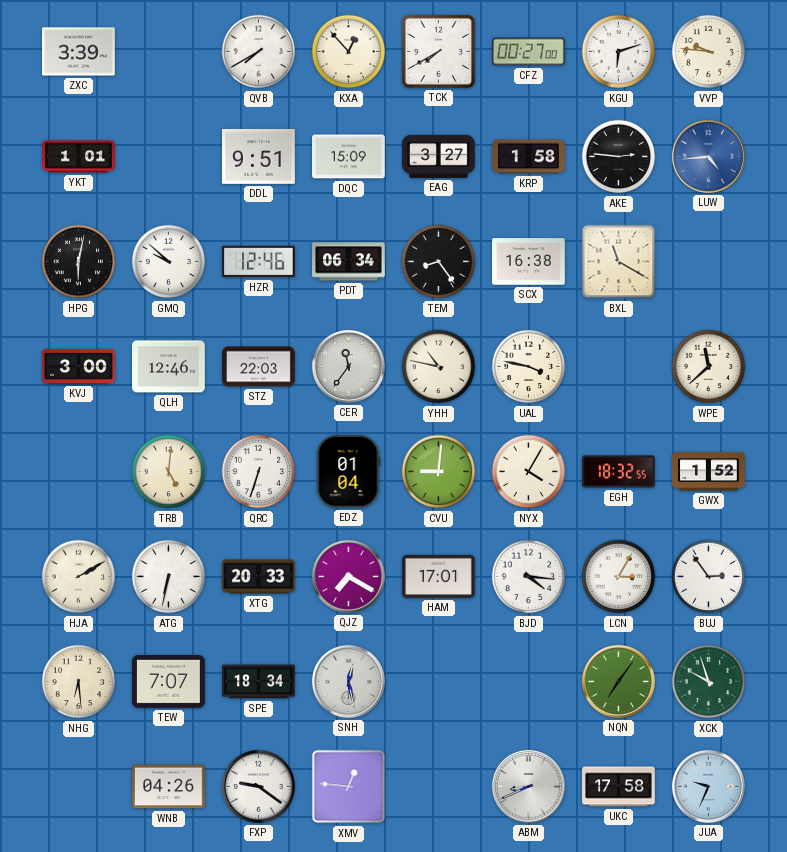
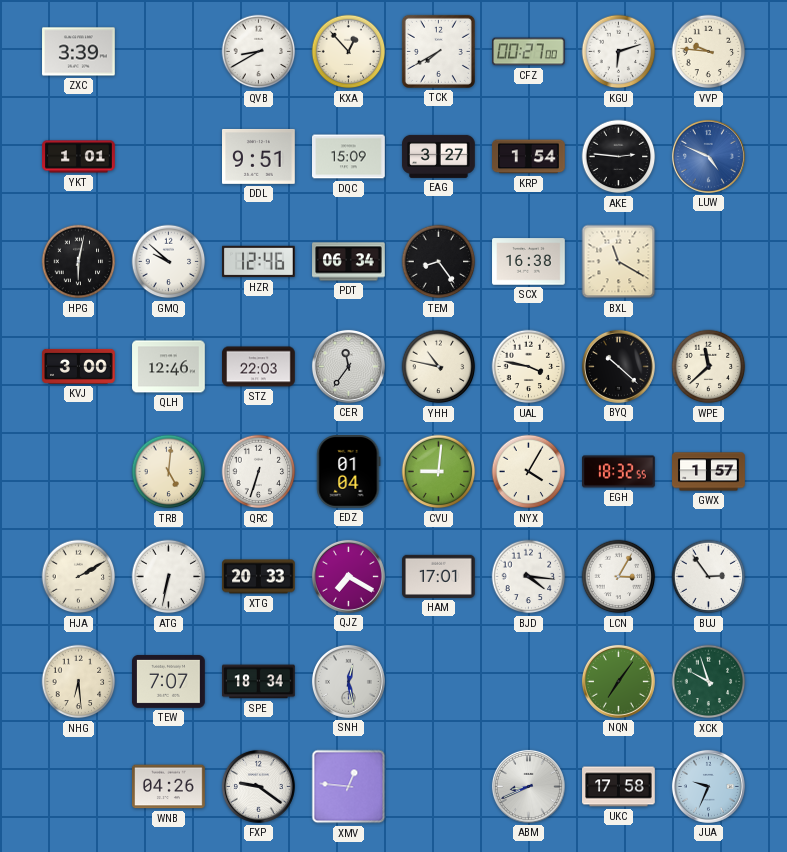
QVB: 7:40 -> 8:40 (259, 52)
KRP: 1:58 -> 1:54 (529, 157)
LUW: 4:44 -> 4:49 (708, 156)
BYQ: none -> 10:22 (618, 366)
GWX: 1:52 -> 1:57 (709, 472)
